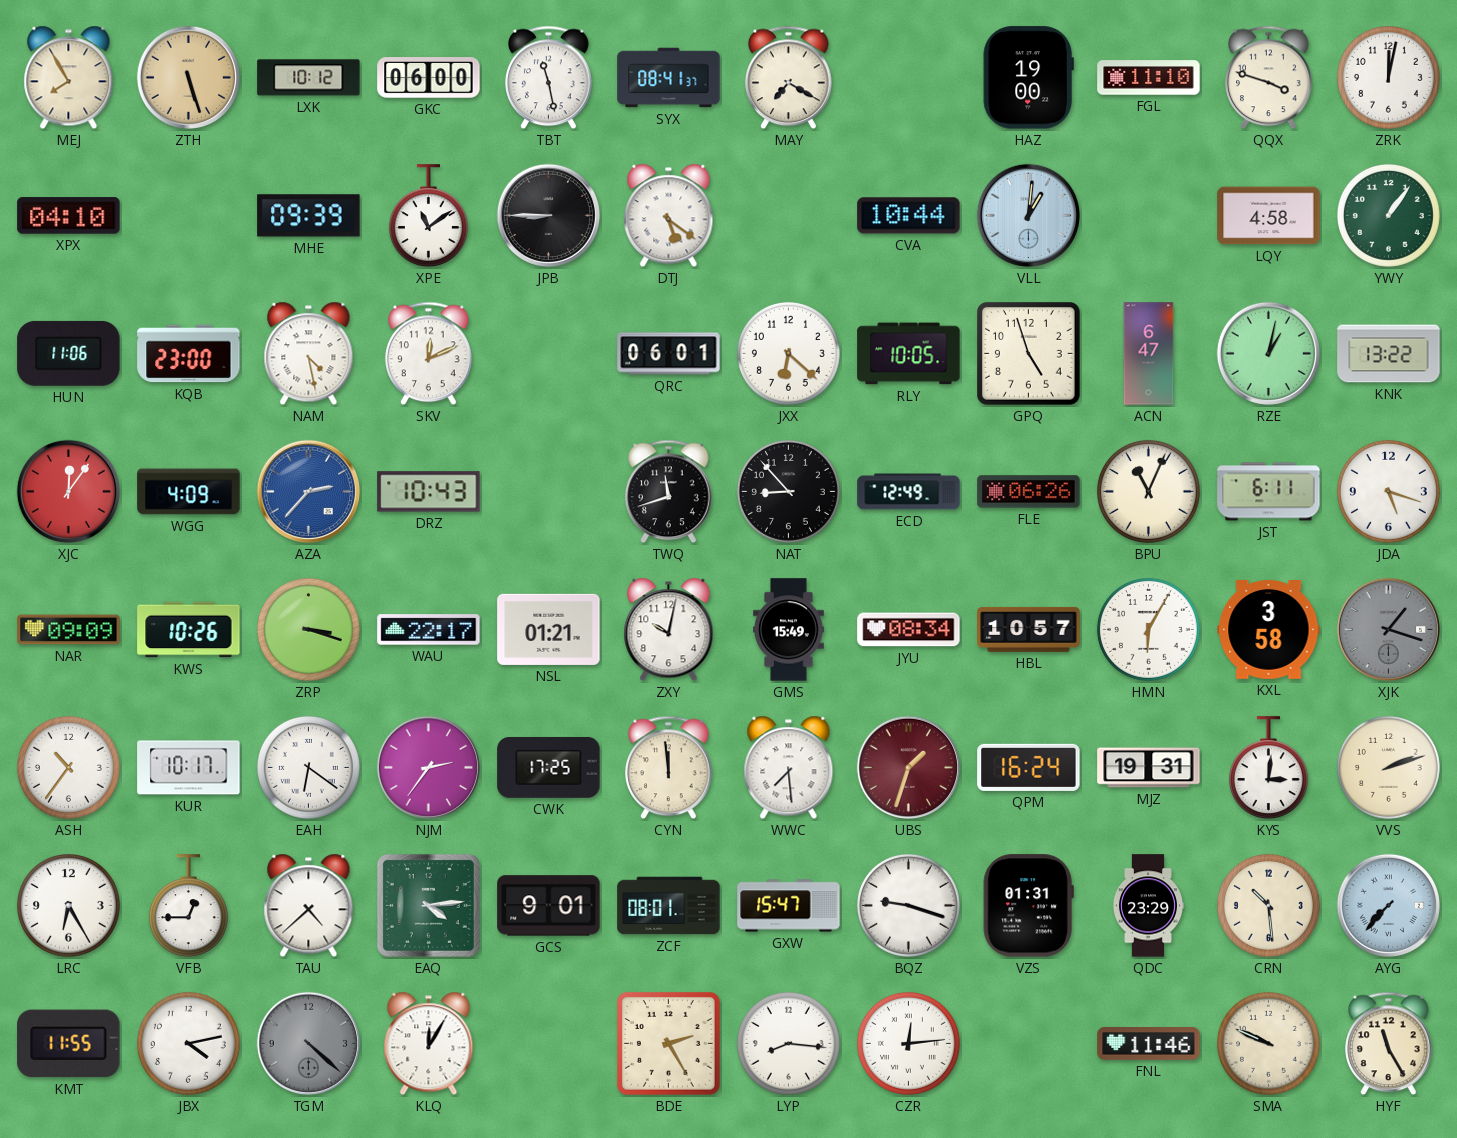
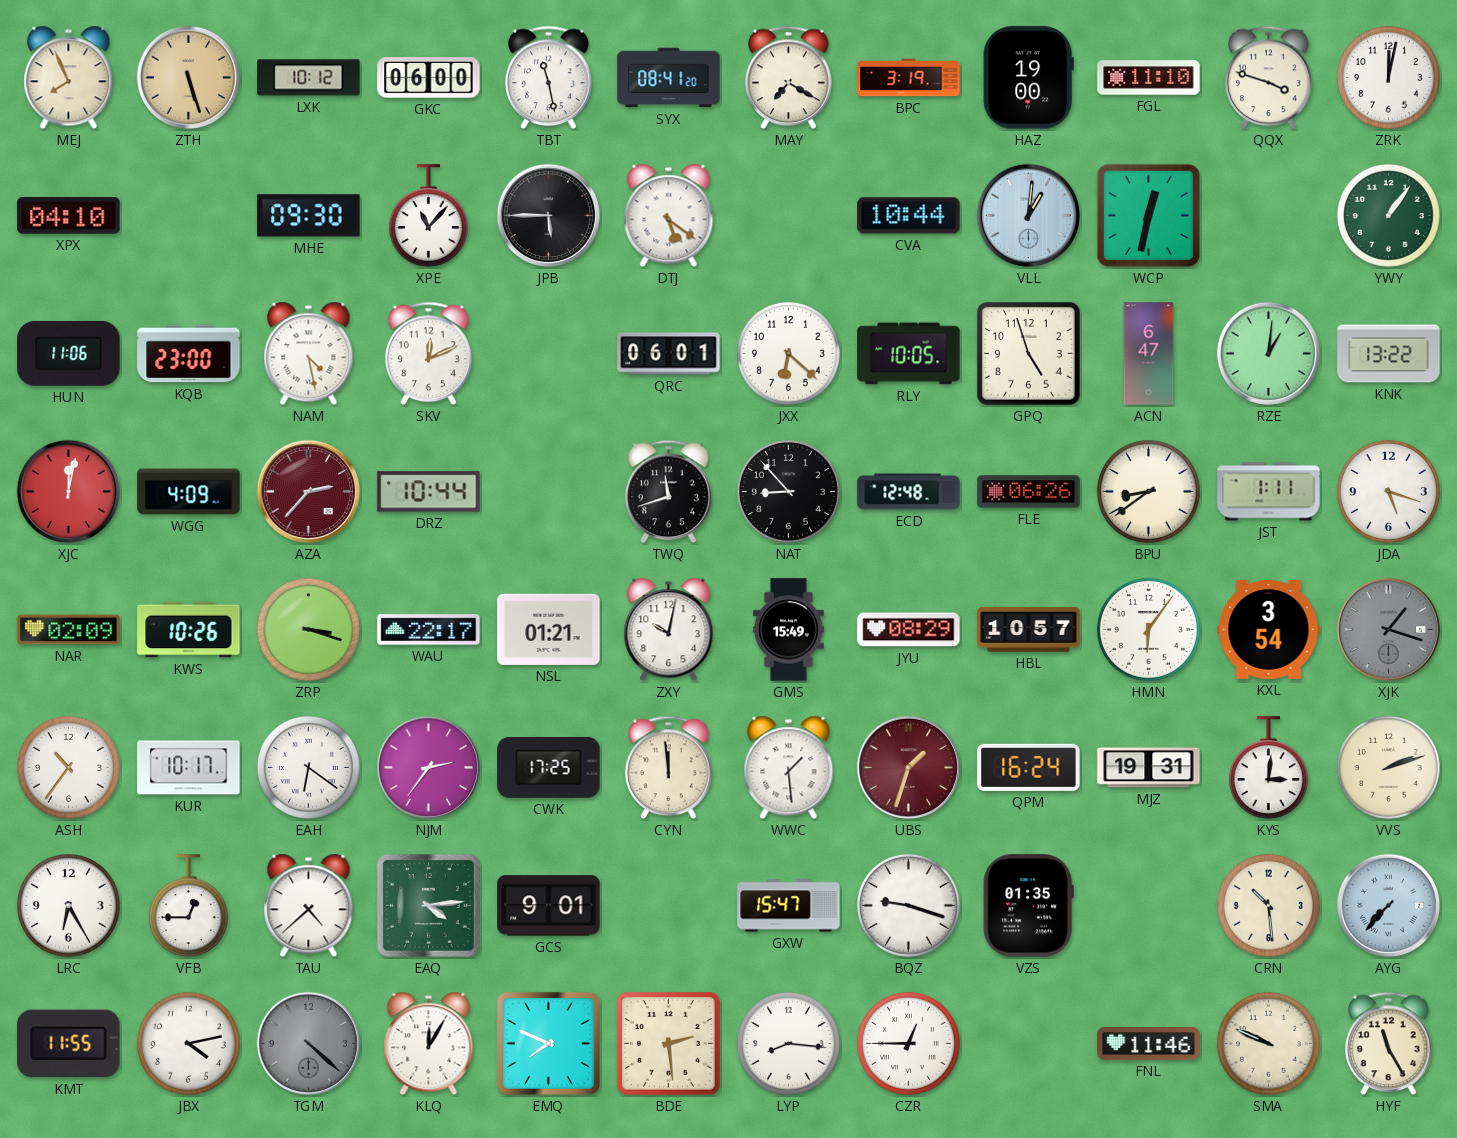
MEJ: 7:55 -> 7:56 (69, 78)
SYX: 08:41:37 -> 08:41:20 (669, 78)
BPC: none -> 3:19 (909, 78)
MHE: 09:39 -> 09:30 (309, 216)
XPE: 11:09 -> 11:07 (428, 216)
JPB: 8:45 -> 5:45 (548, 215)
WCP: none -> 12:32 (1148, 215)
LQY: 4:58 -> none (1269, 216)
RZE: 1:02 -> 1:01 (1268, 353)
XJC: 12:06 -> 12:02 (68, 491)
AZA dial: blue -> burgundy (308, 491)
DRZ: 10:43 -> 10:44 (429, 492)
ECD: 12:49 -> 12:48 (909, 492)
BPU: 11:04 -> 8:39 (1148, 491)
JST: 6:11 -> 1:11 (1269, 492)
NAR: 09:09 -> 02:09 (69, 630)
JYU: 08:34 -> 08:29 (909, 630)
HMN: 6:05 -> 6:06 (1148, 629)
KXL: 3:58 -> 3:54 (1269, 630)
WWC: 7:29 -> 1:29 (789, 768)
ZCF: 08:01 -> none (669, 906)
VZS: 01:31 -> 01:35 (1028, 906)
QDC: 23:29 -> none (1149, 906)
EMQ: none -> 7:49 (548, 1043)
BDE: 2:25 -> 2:29 (669, 1044)
CZR: 12:14 -> 12:45 (908, 1043)
